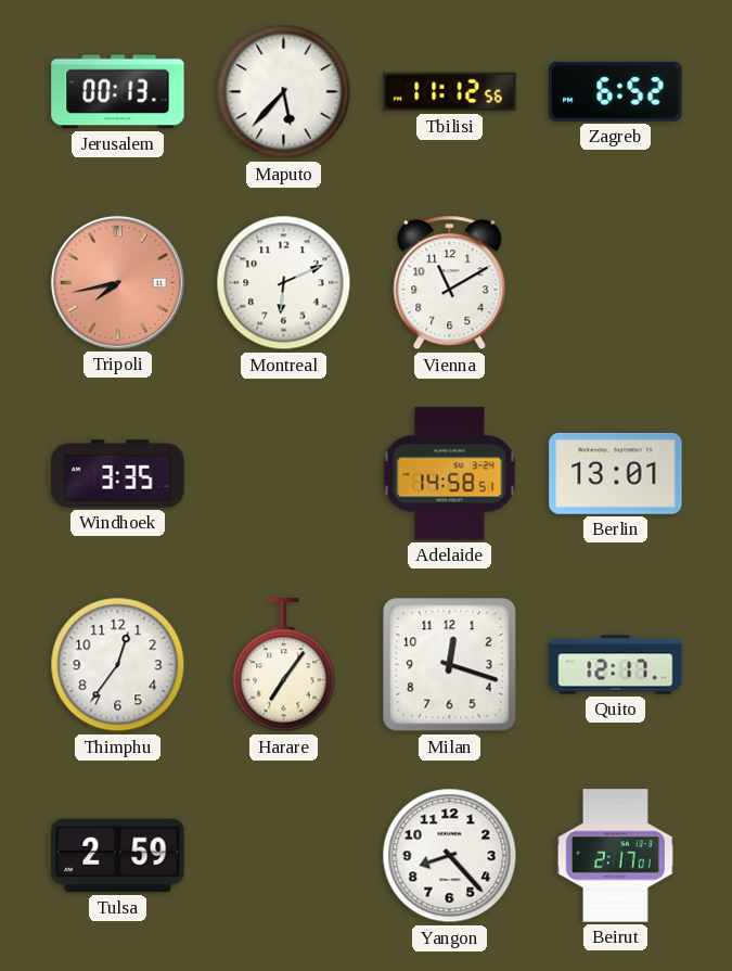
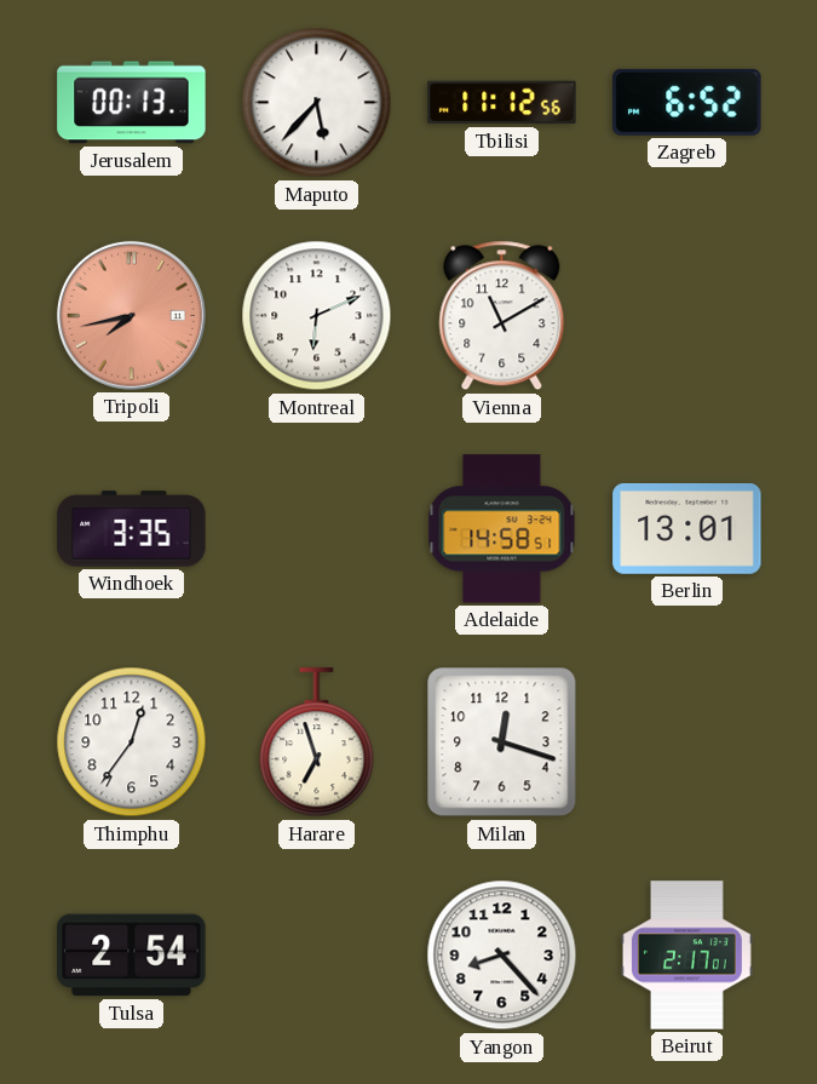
Harare: 7:06 -> 6:57 (317, 742)
Quito: 12:17 -> none (616, 665)
Tulsa: 2:59 -> 2:54 (132, 956)
